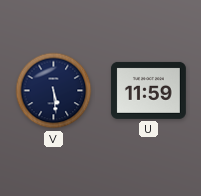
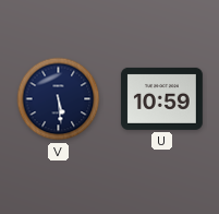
U: 11:59 -> 10:59 (161, 98)
